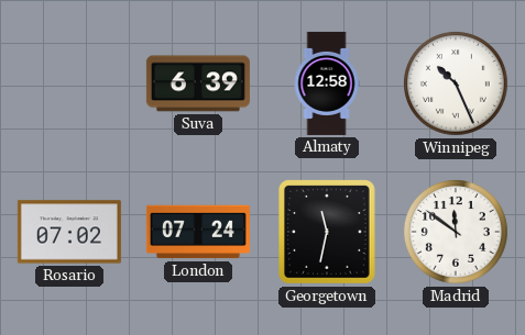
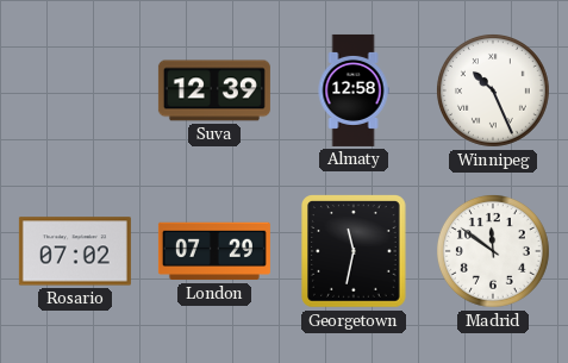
Suva: 6:39 -> 12:39 (214, 90)
London: 07:24 -> 07:29 (214, 251)
